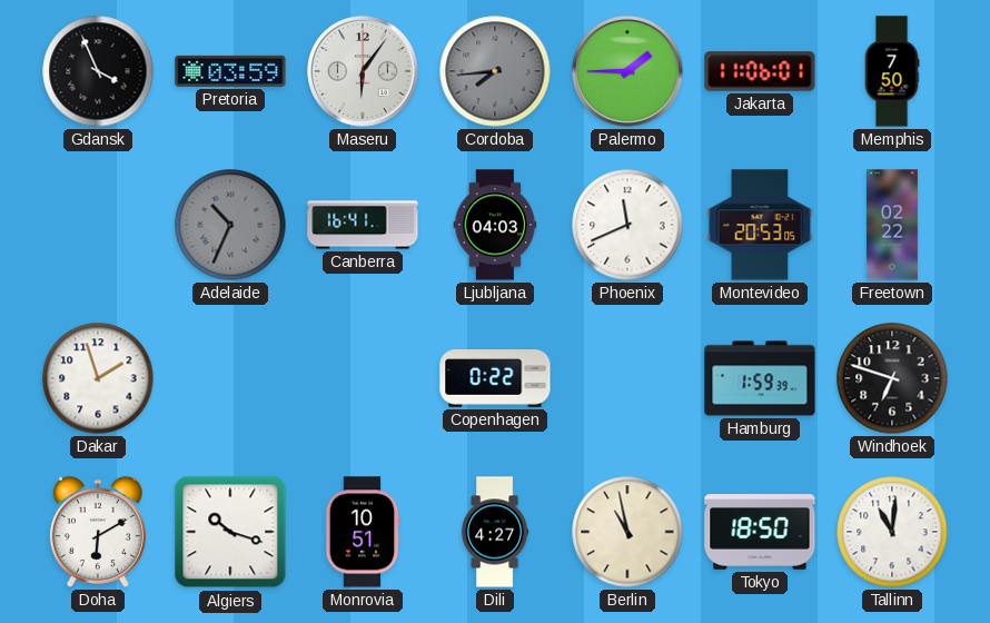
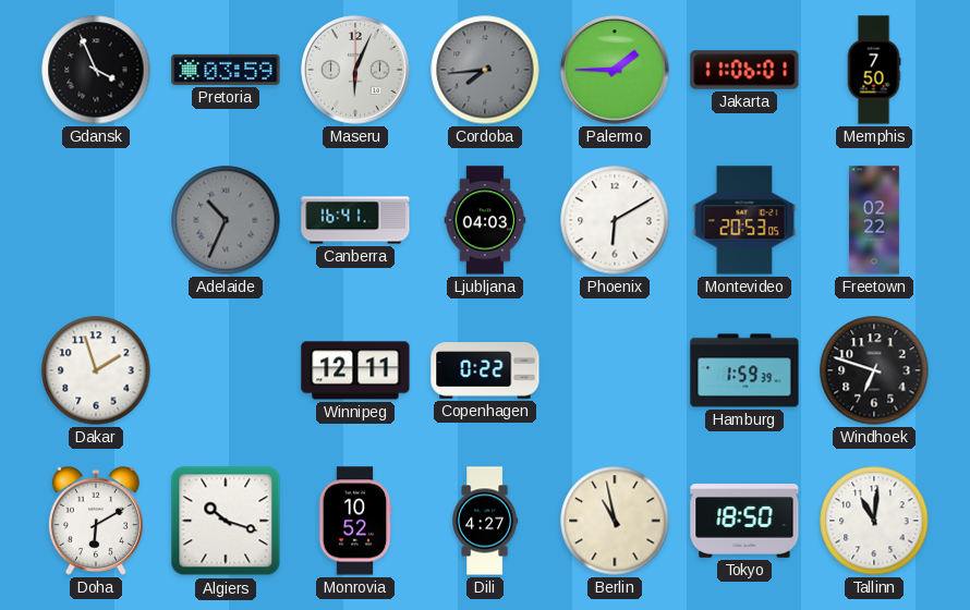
Maseru: 6:06 -> 6:04 (355, 70)
Phoenix: 11:41 -> 6:10 (615, 220)
Winnipeg: none -> 12:11 (355, 370)
Monrovia: 10:51 -> 10:52 (355, 521)
